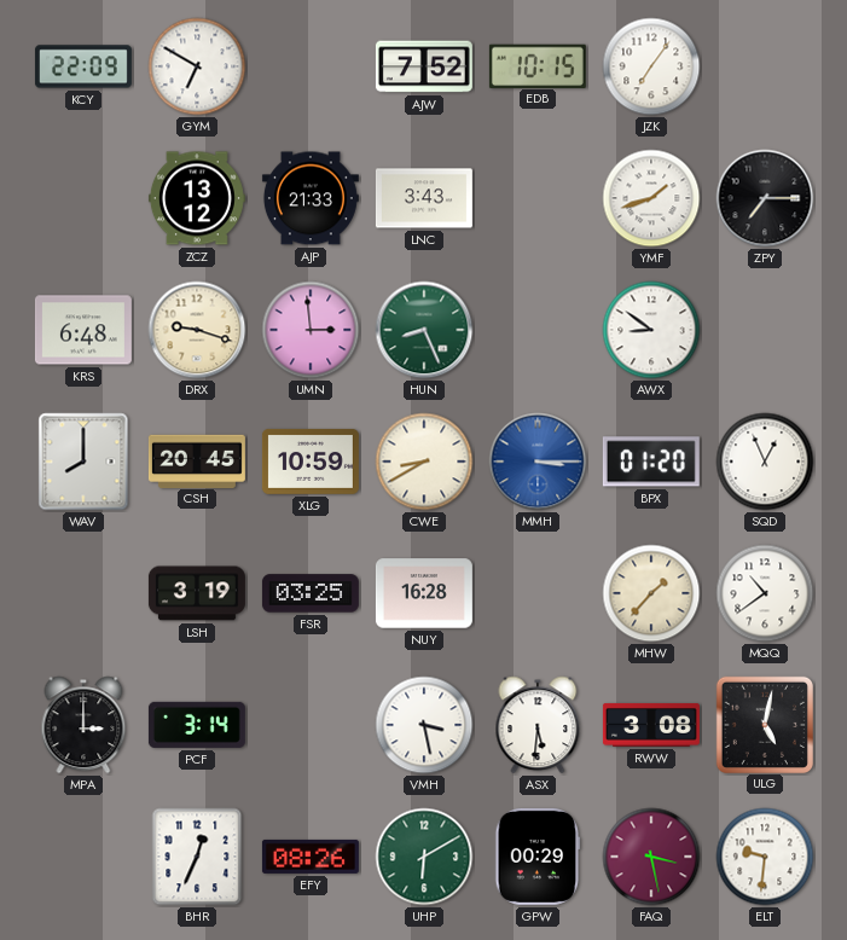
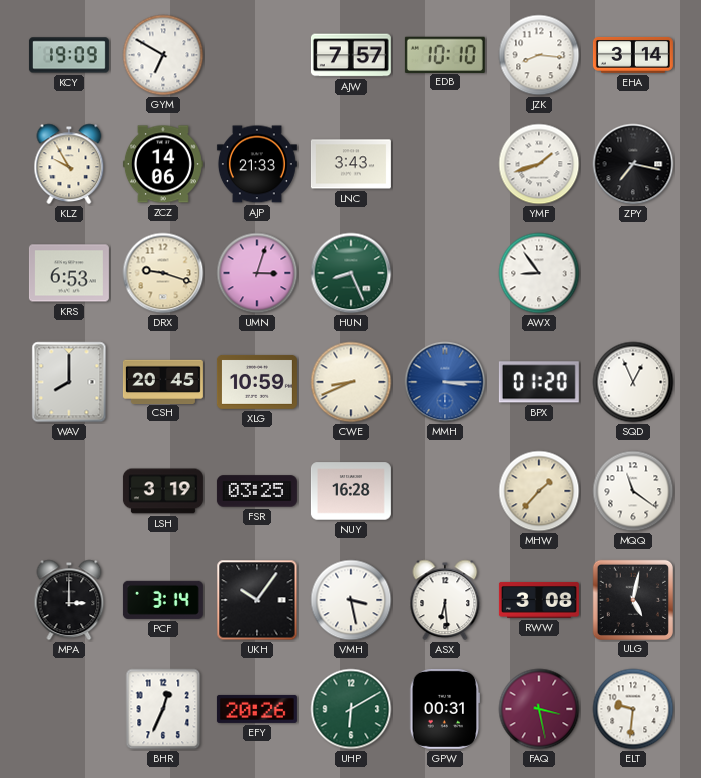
KCY: 22:09 -> 19:09 (69, 55)
AJW: 7:52 -> 7:57 (351, 55)
EDB: 10:15 -> 10:10 (445, 54)
JZK: 7:06 -> 8:16 (539, 55)
EHA: none -> 3:14 (633, 55)
KLZ: none -> 9:55 (69, 164)
ZCZ: 13:12 -> 14:06 (163, 164)
ZPY: 7:15 -> 7:17 (633, 164)
KRS: 6:48 -> 6:53 (69, 273)
UMN: 2:59 -> 3:03 (257, 273)
AWX: 8:51 -> 8:54 (539, 273)
CWE: 8:40 -> 8:41 (351, 382)
MQQ: 10:39 -> 11:21 (633, 491)
UKH: none -> 10:06 (257, 600)
ASX: 5:31 -> 6:29 (445, 600)
EFY: 08:26 -> 20:26 (257, 709)
GPW: 00:29 -> 00:31 (445, 709)
